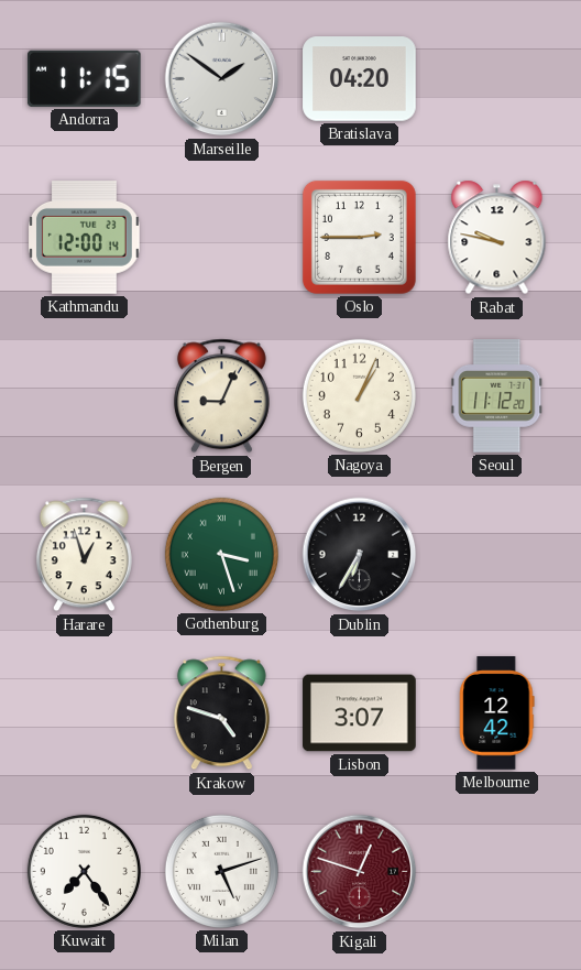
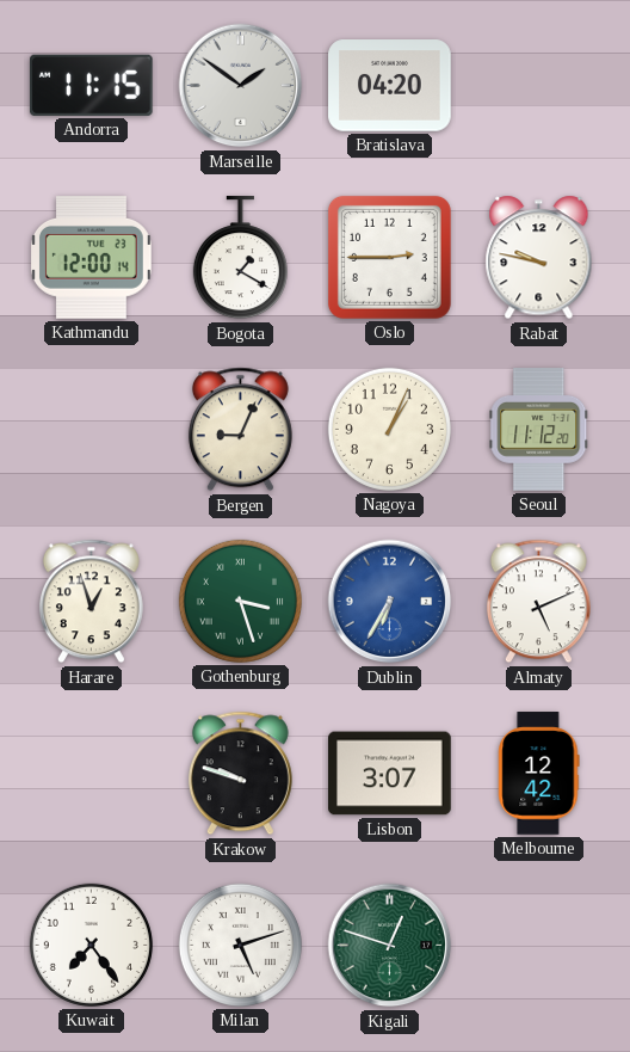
Bogota: none -> 1:20 (240, 258)
Dublin dial: black -> blue (390, 602)
Almaty: none -> 5:11 (538, 602)
Krakow: 4:48 -> 9:48 (240, 774)
Kigali dial: burgundy -> green (390, 946)
